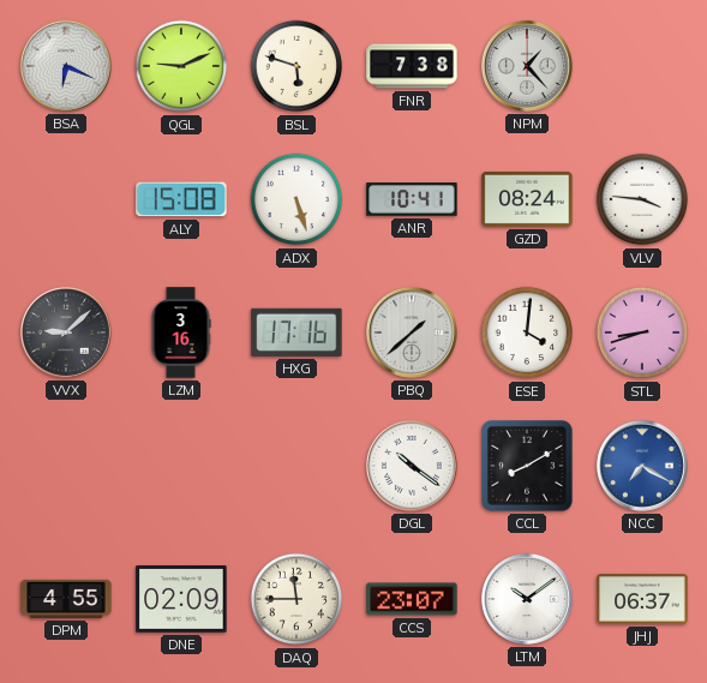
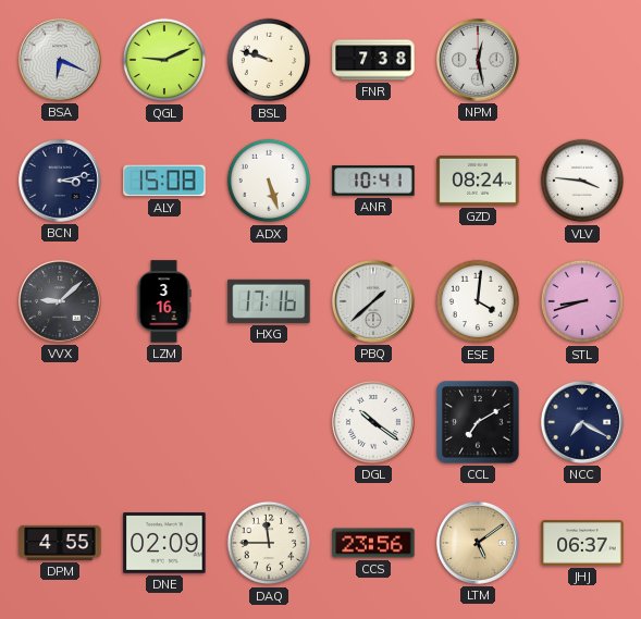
BSL: 5:48 -> 9:48 (269, 60)
NPM: 1:23 -> 12:28 (478, 60)
BCN: none -> 3:13 (60, 181)
CCL: 8:10 -> 7:10 (478, 422)
NCC dial: blue -> navy (582, 422)
CCS: 23:07 -> 23:56 (373, 543)
LTM: 10:09 -> 5:09 (478, 543)
LTM dial: white -> champagne (478, 543)
